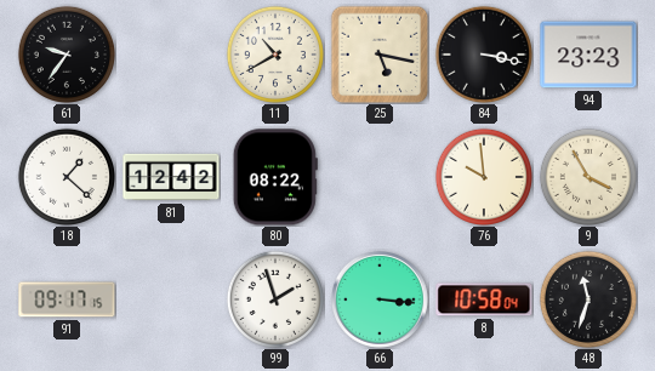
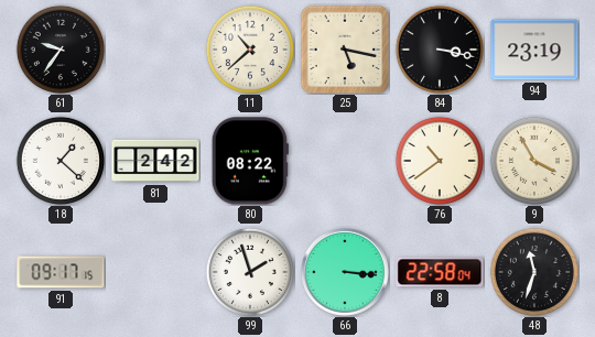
11: 10:40 -> 10:38 (250, 50)
94: 23:23 -> 23:19 (534, 50)
81: 12:42 -> 2:42 (155, 161)
76: 9:59 -> 10:39 (440, 161)
8: 10:58 -> 22:58 (440, 272)
